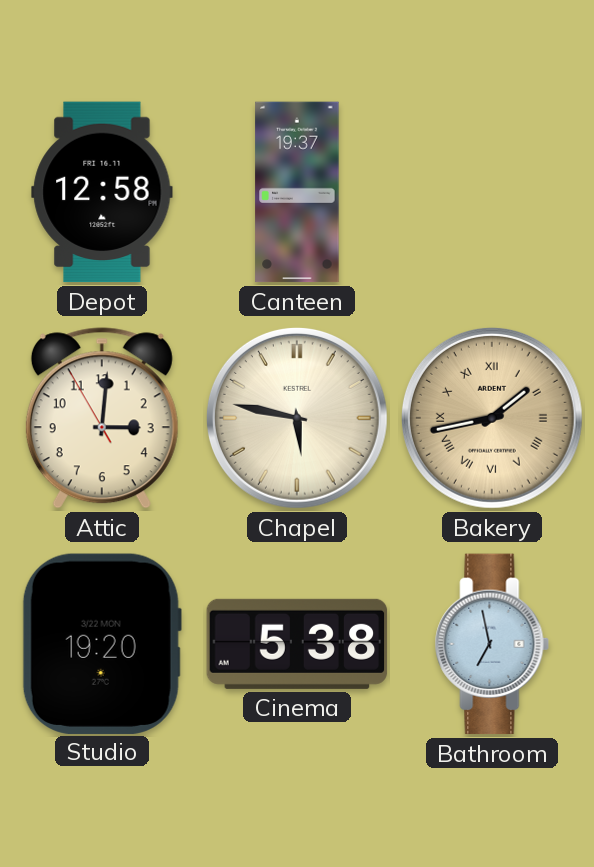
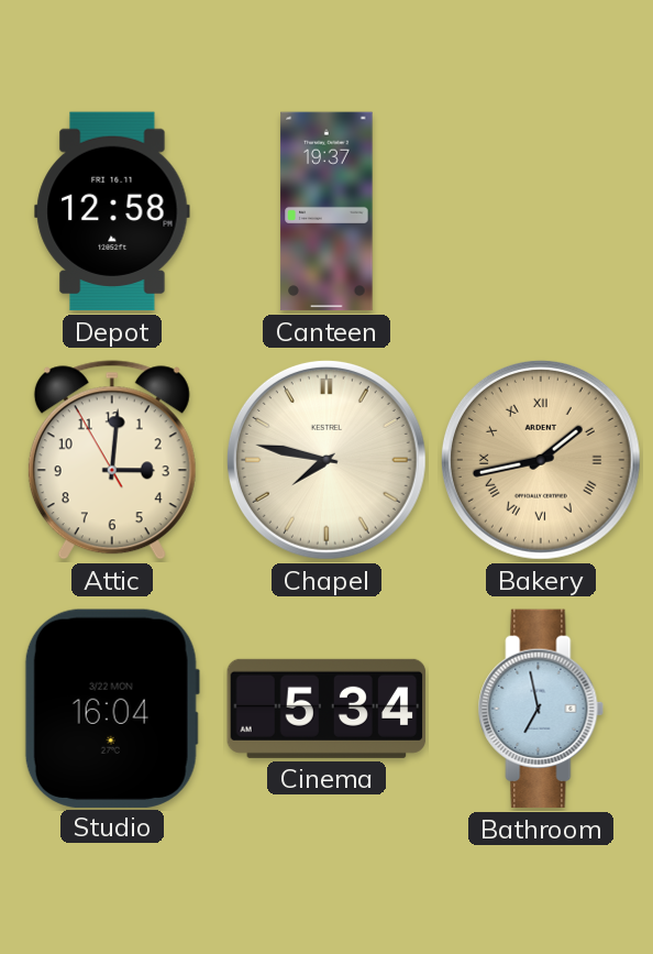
Chapel: 5:47 -> 7:47 (326, 460)
Studio: 19:20 -> 16:04 (112, 708)
Cinema: 5:38 -> 5:34 (326, 709)
